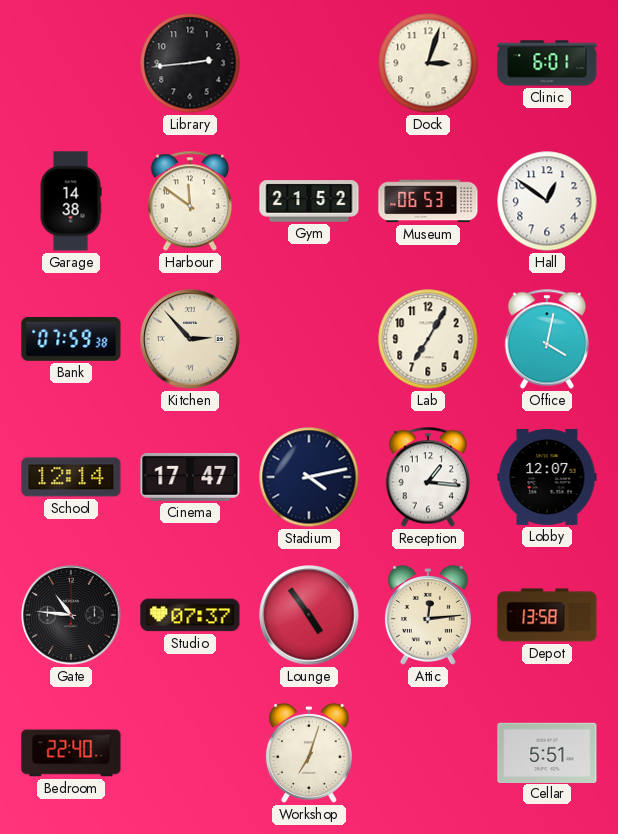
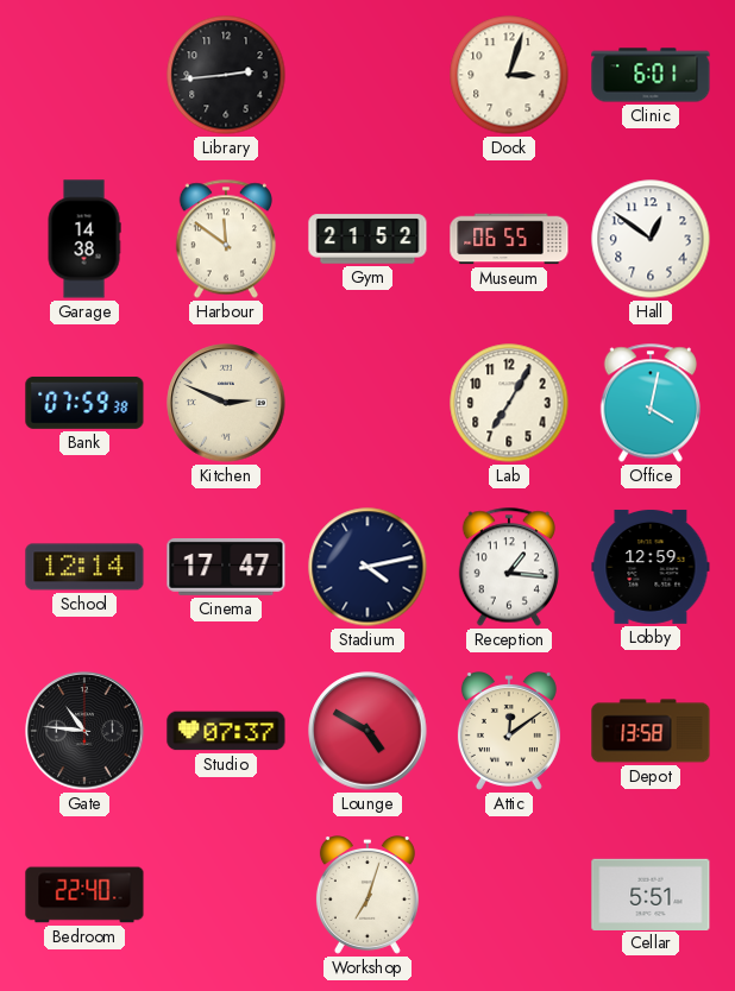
Museum: 06:53 -> 06:55 (509, 239)
Kitchen: 2:53 -> 2:49 (226, 403)
Lobby: 12:07 -> 12:59 (651, 567)
Lounge: 4:54 -> 4:50 (367, 731)
Attic: 12:14 -> 12:09 (509, 732)
